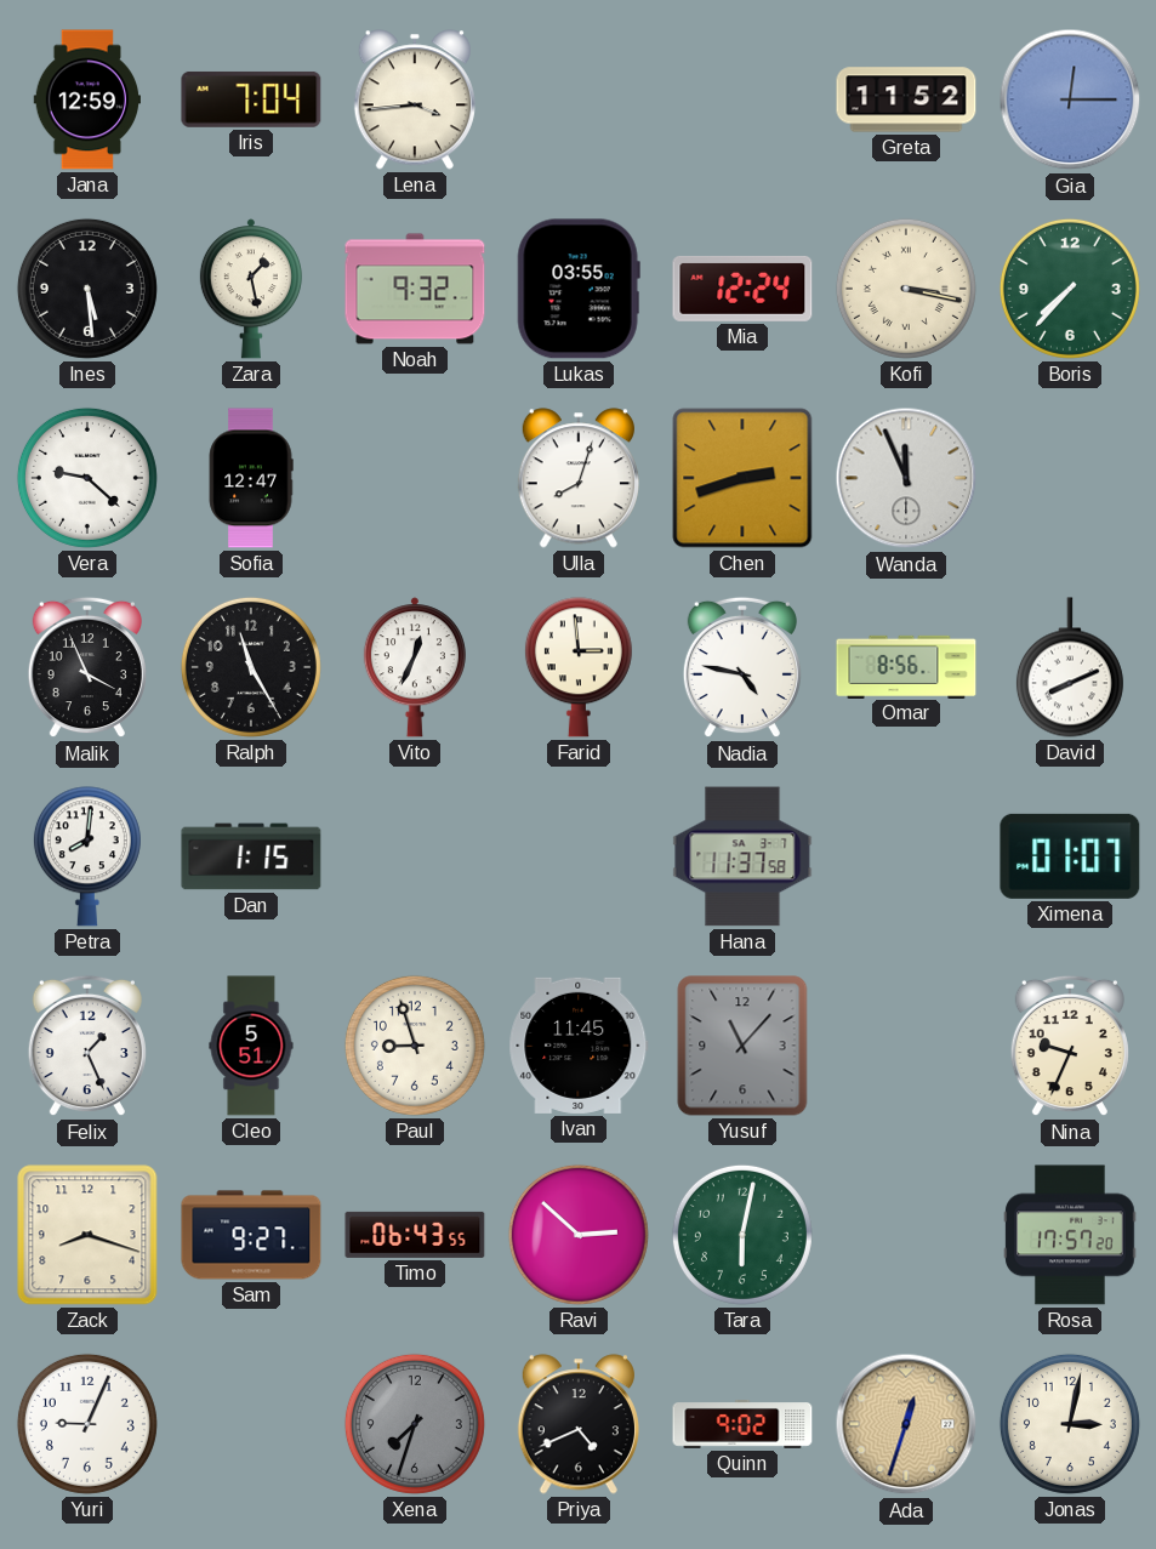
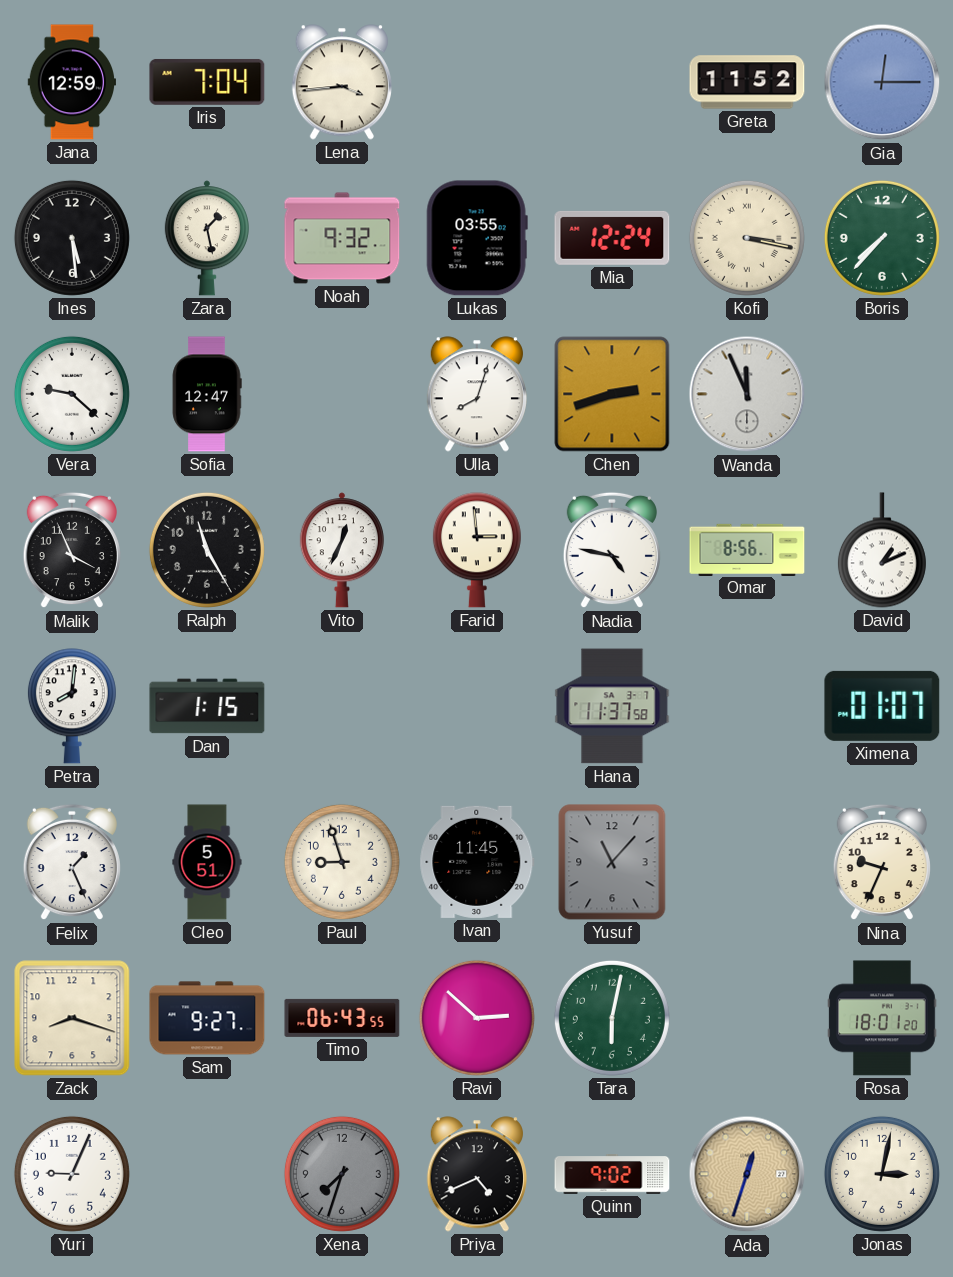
David: 8:11 -> 1:11 (882, 550)
Rosa: 17:57 -> 18:01 (882, 1018)
